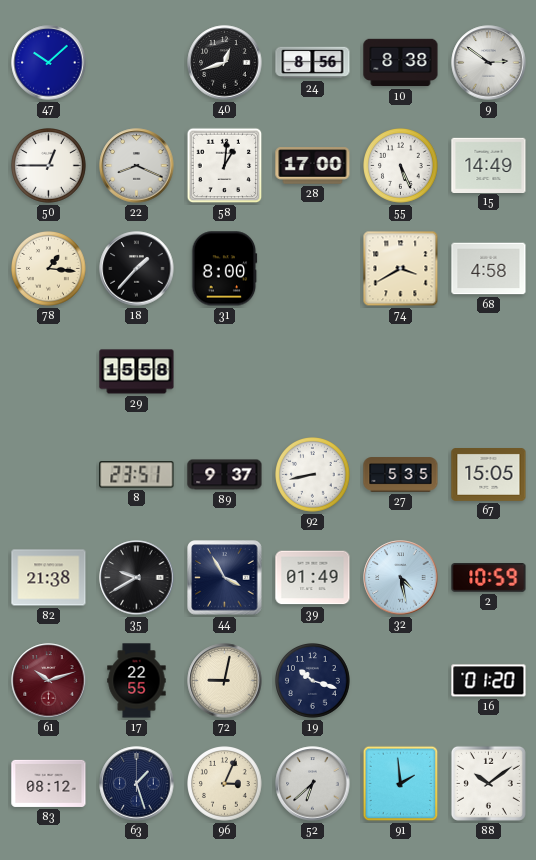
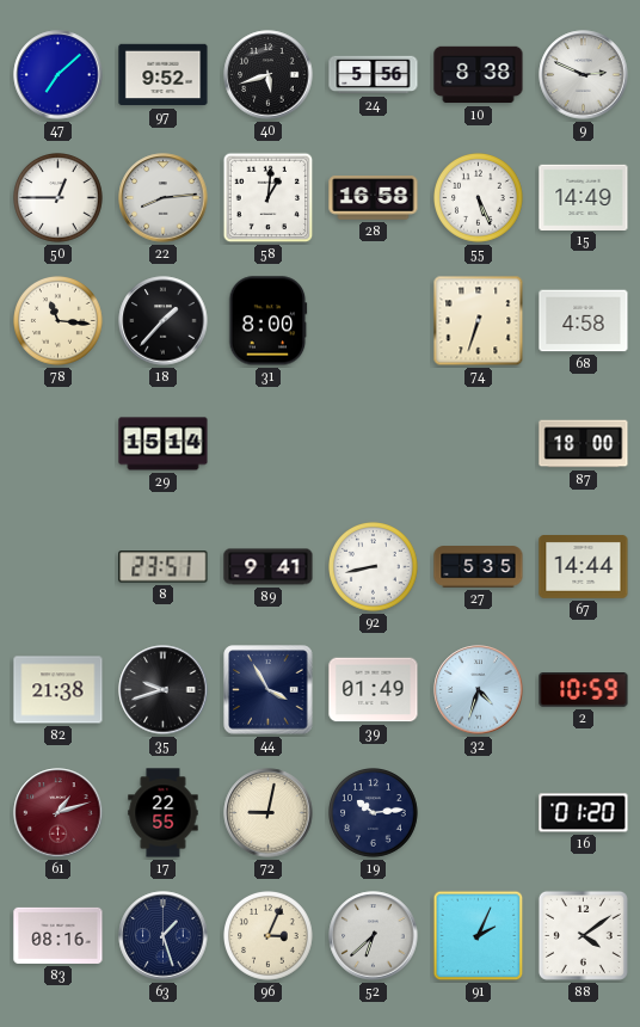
47: 10:08 -> 7:08 (59, 75)
97: none -> 9:52 (164, 75)
40: 12:42 -> 5:42 (269, 75)
24: 8:56 -> 5:56 (374, 75)
9: 2:51 -> 2:49 (584, 75)
22: 8:19 -> 8:14 (164, 198)
28: 17:00 -> 16:58 (374, 198)
78: 1:16 -> 11:16 (59, 321)
74: 3:40 -> 6:33 (479, 321)
29: 15:58 -> 15:14 (164, 444)
87: none -> 18:00 (584, 444)
89: 9:37 -> 9:41 (269, 567)
67: 15:05 -> 14:44 (584, 567)
35: 9:40 -> 9:42 (164, 690)
32: 4:28 -> 4:33 (479, 690)
61: 10:12 -> 1:12 (59, 813)
19: 10:18 -> 10:14 (374, 813)
83: 08:12 -> 08:16 (59, 935)
91: 1:59 -> 2:04 (479, 936)
88: 10:09 -> 4:09 (583, 935)
